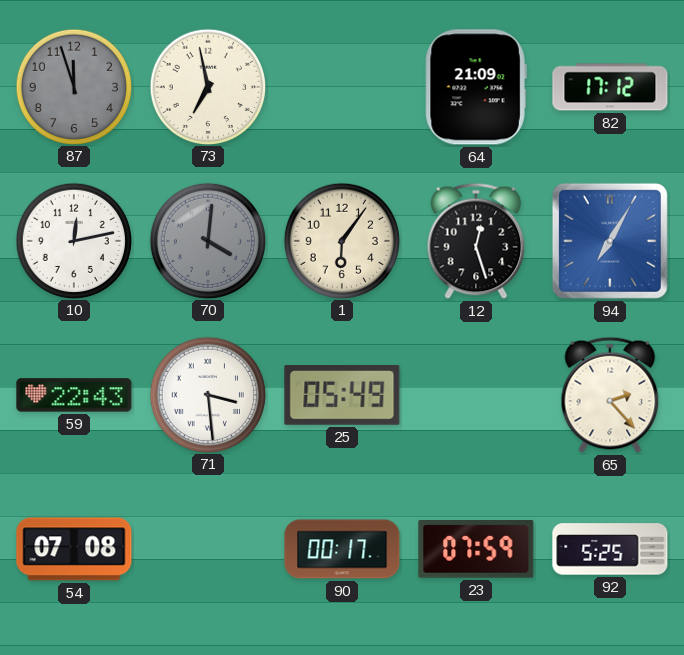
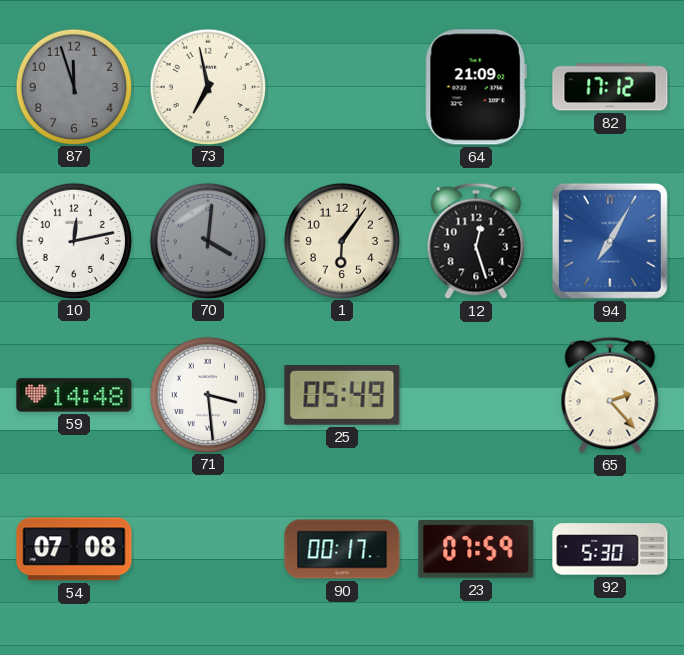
59: 22:43 -> 14:48 (74, 395)
92: 5:25 -> 5:30 (610, 549)
